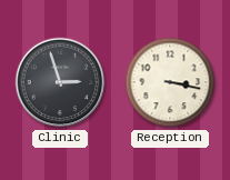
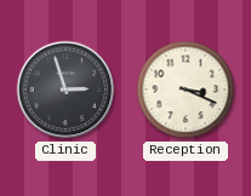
Reception: 3:17 -> 3:19 (186, 90)
